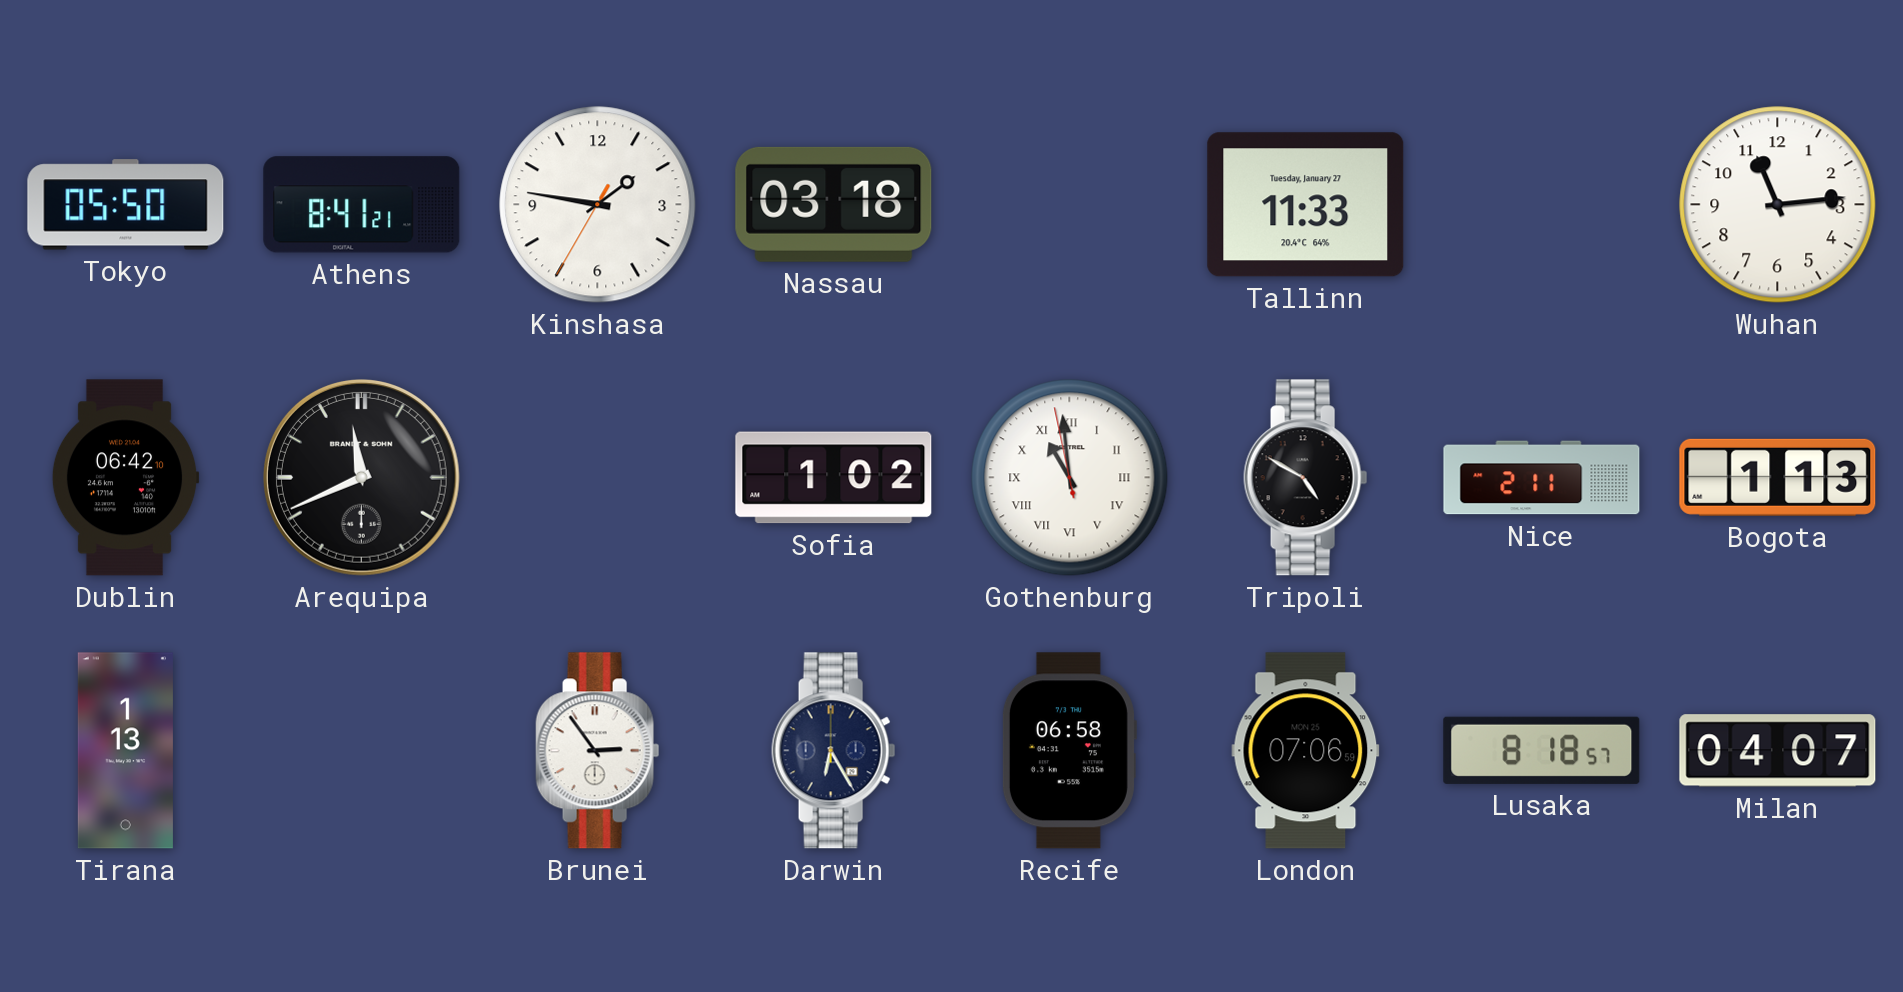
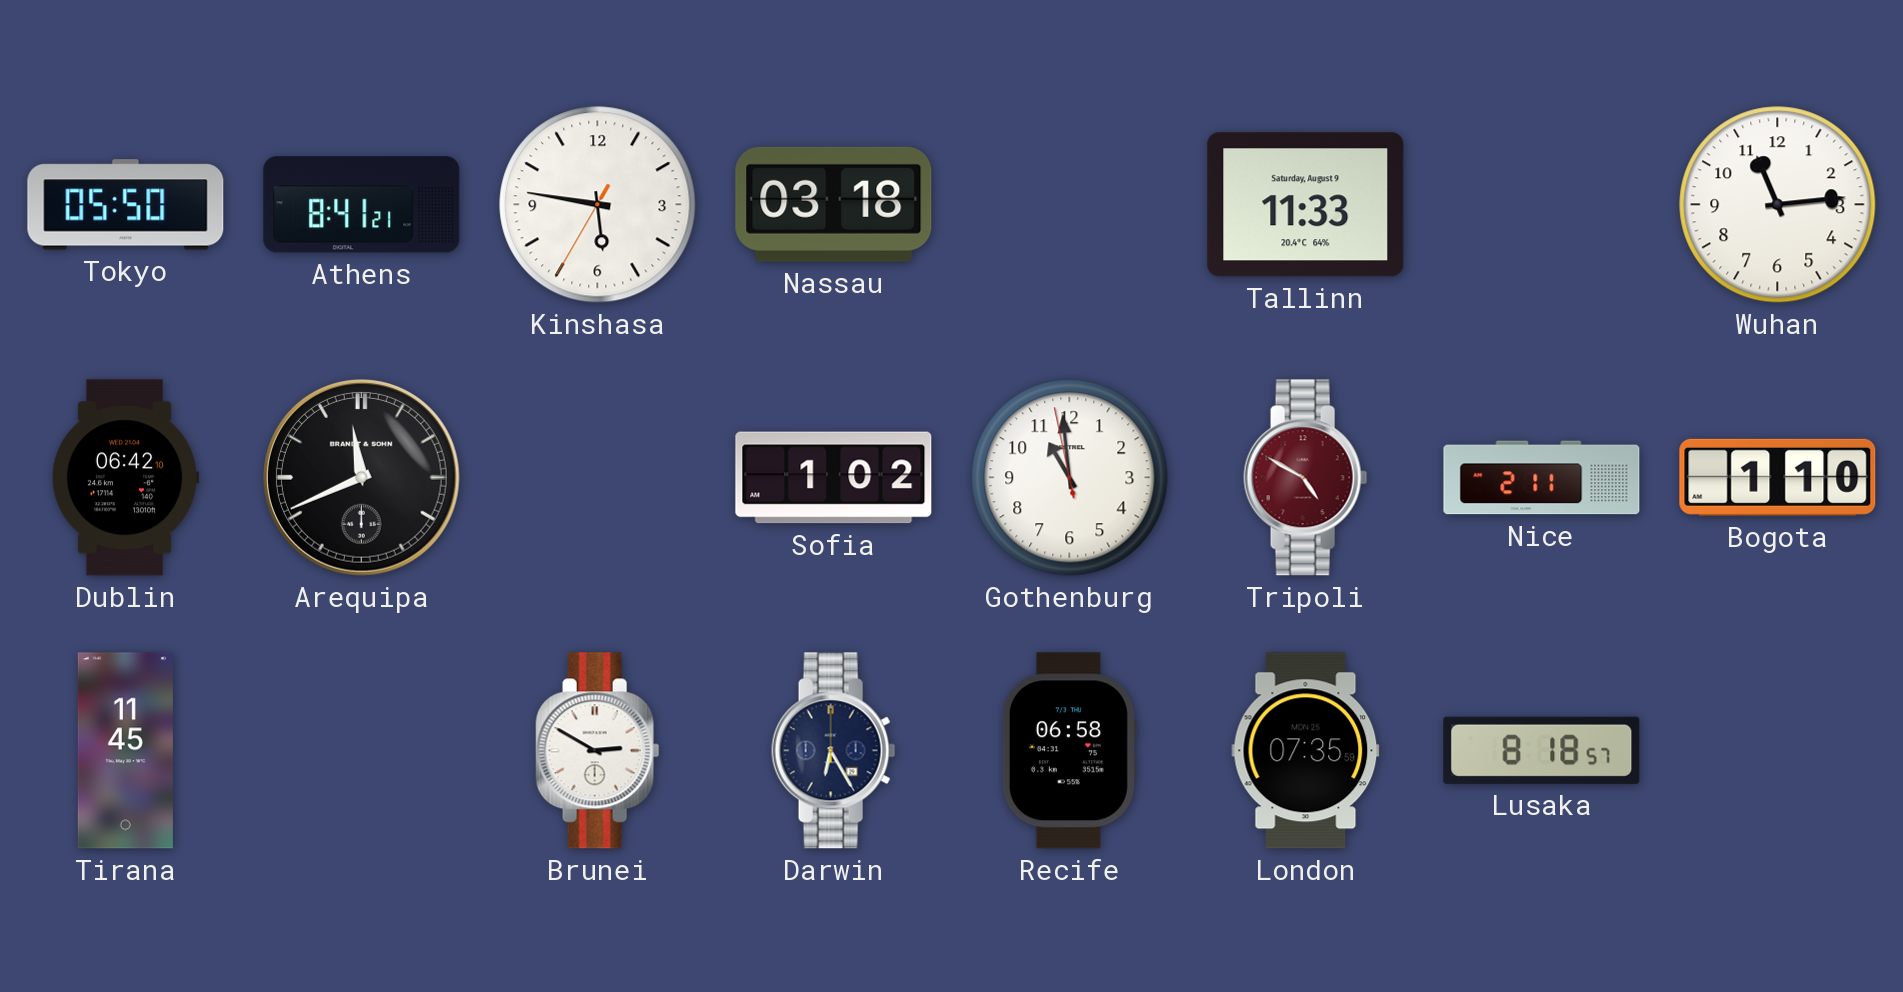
Kinshasa: 1:46 -> 5:46 (598, 205)
Tallinn date: Tuesday, January 27 -> Saturday, August 9 (1306, 205)
Gothenburg numerals: Roman -> Arabic (1070, 478)
Tripoli dial: black -> burgundy (1306, 478)
Bogota: 1:13 -> 1:10 (1778, 477)
Tirana: 1:13 -> 11:45 (125, 751)
Brunei: 2:54 -> 2:50 (598, 751)
London: 07:06 -> 07:35 (1306, 751)
Milan: 04:07 -> none (1778, 751)
